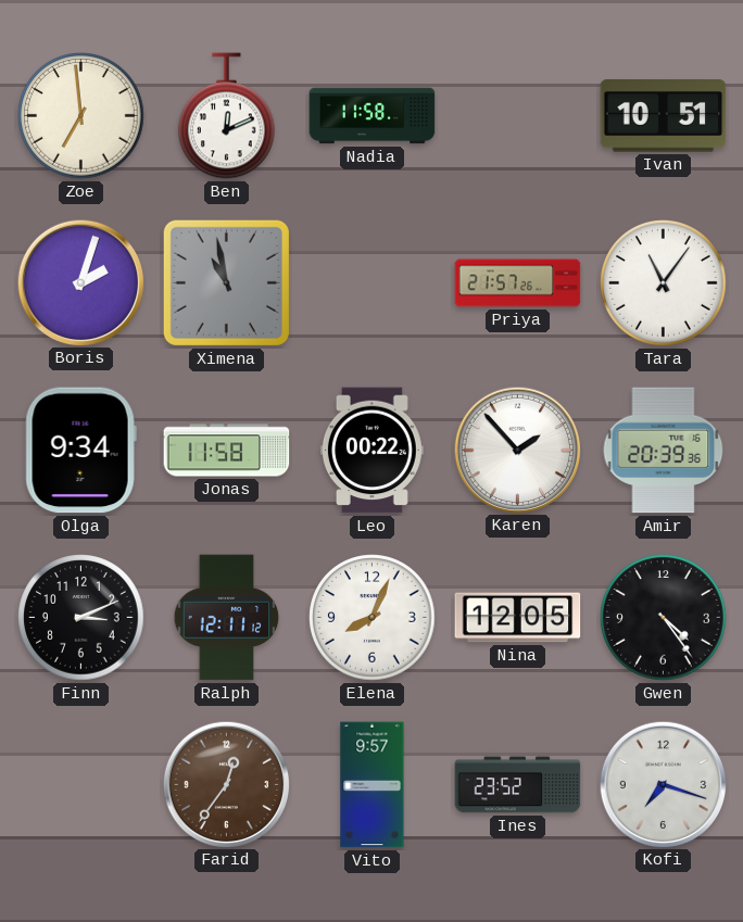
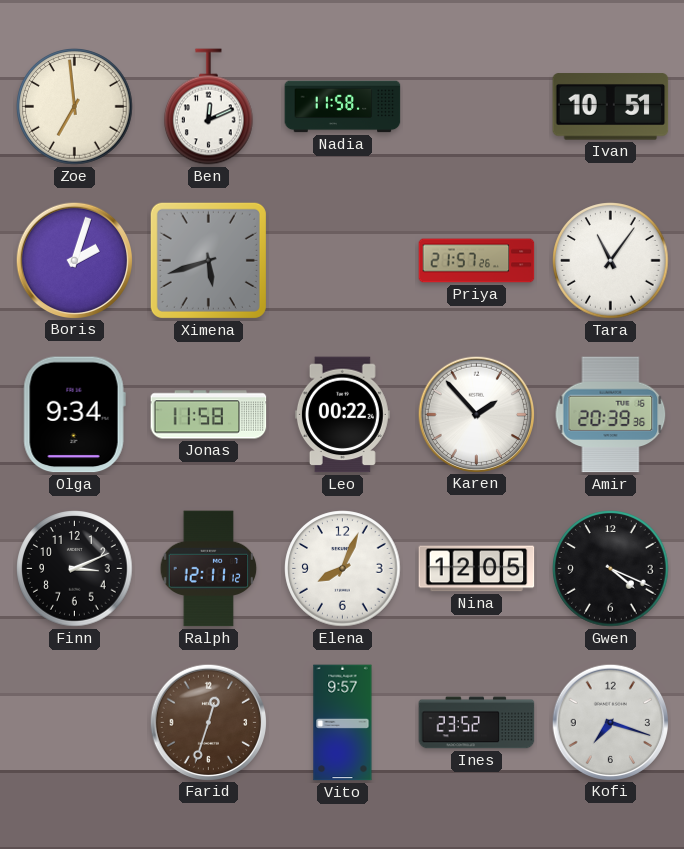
Ximena: 10:58 -> 5:42 (208, 260)
Gwen: 4:24 -> 4:19 (611, 569)
Farid: 12:36 -> 12:33 (208, 722)
